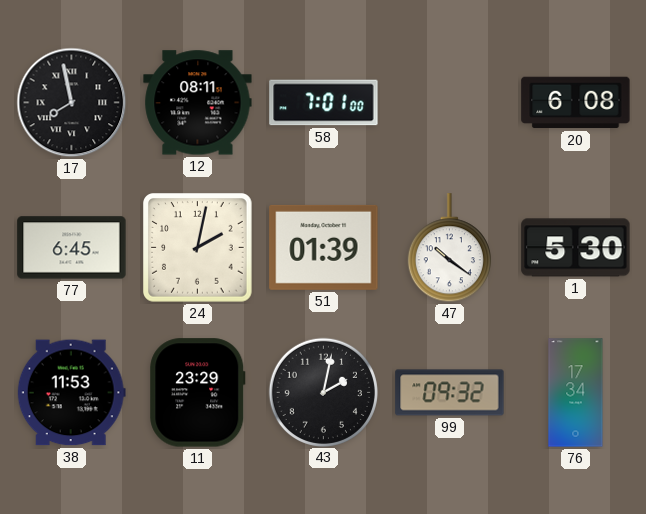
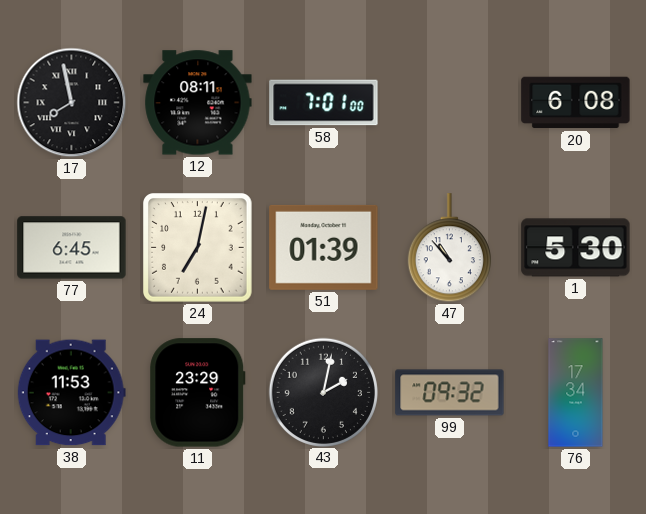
24: 2:02 -> 7:02 (198, 248)
47: 10:21 -> 10:53 (449, 248)
